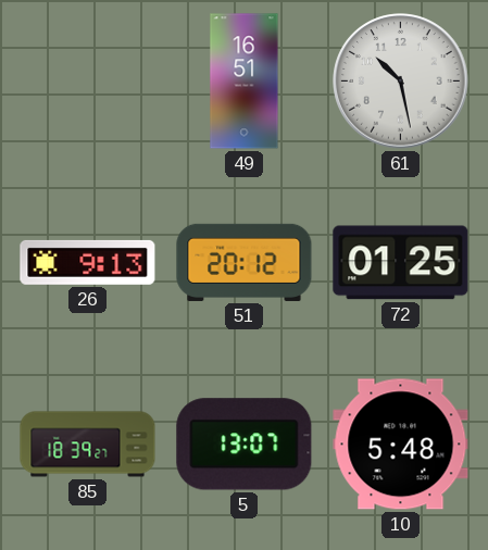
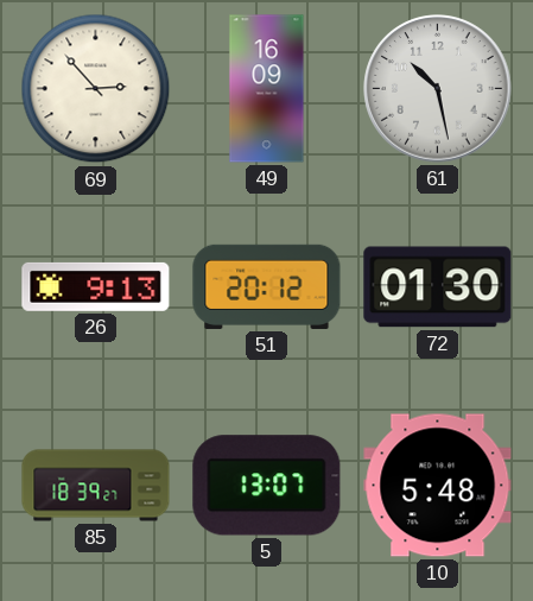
69: none -> 2:53 (96, 89)
49: 16:51 -> 16:09 (267, 89)
72: 01:25 -> 01:30 (438, 287)
